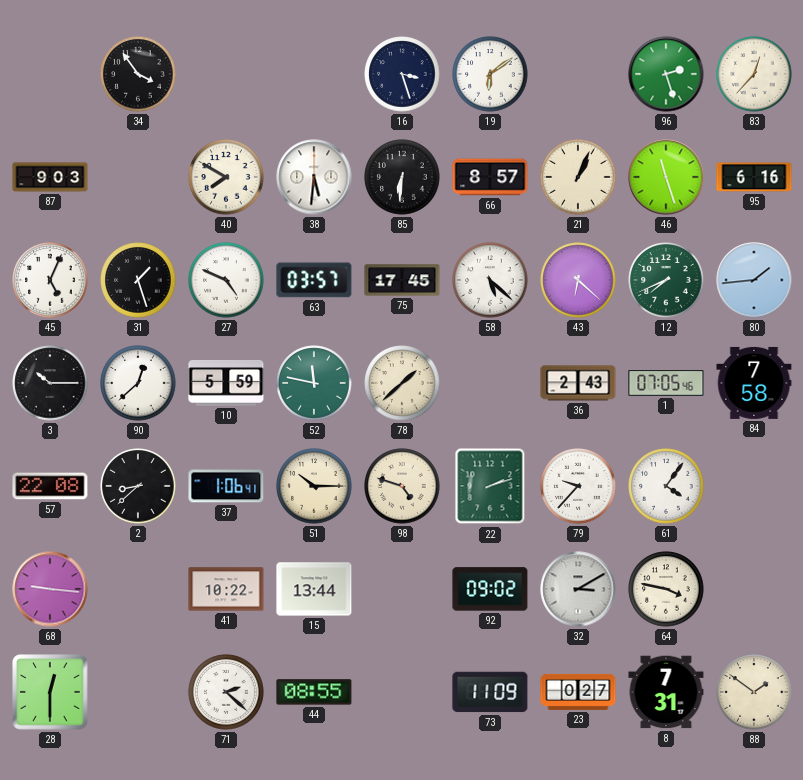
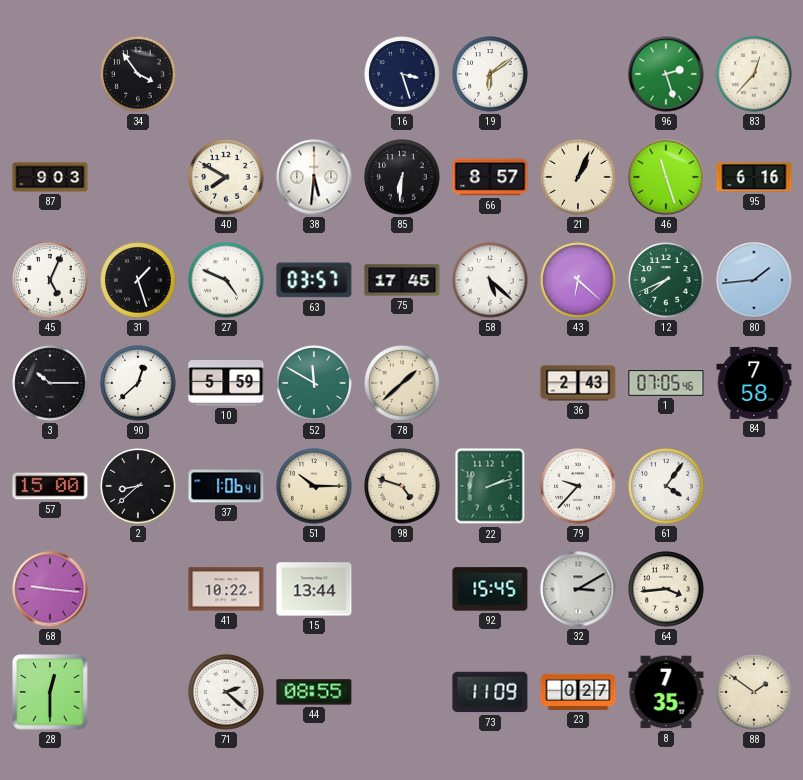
52: 11:47 -> 11:50 (314, 383)
57: 22:08 -> 15:00 (50, 486)
92: 09:02 -> 15:45 (490, 589)
64: 3:47 -> 3:44 (666, 589)
8: 7:31 -> 7:35 (666, 692)
